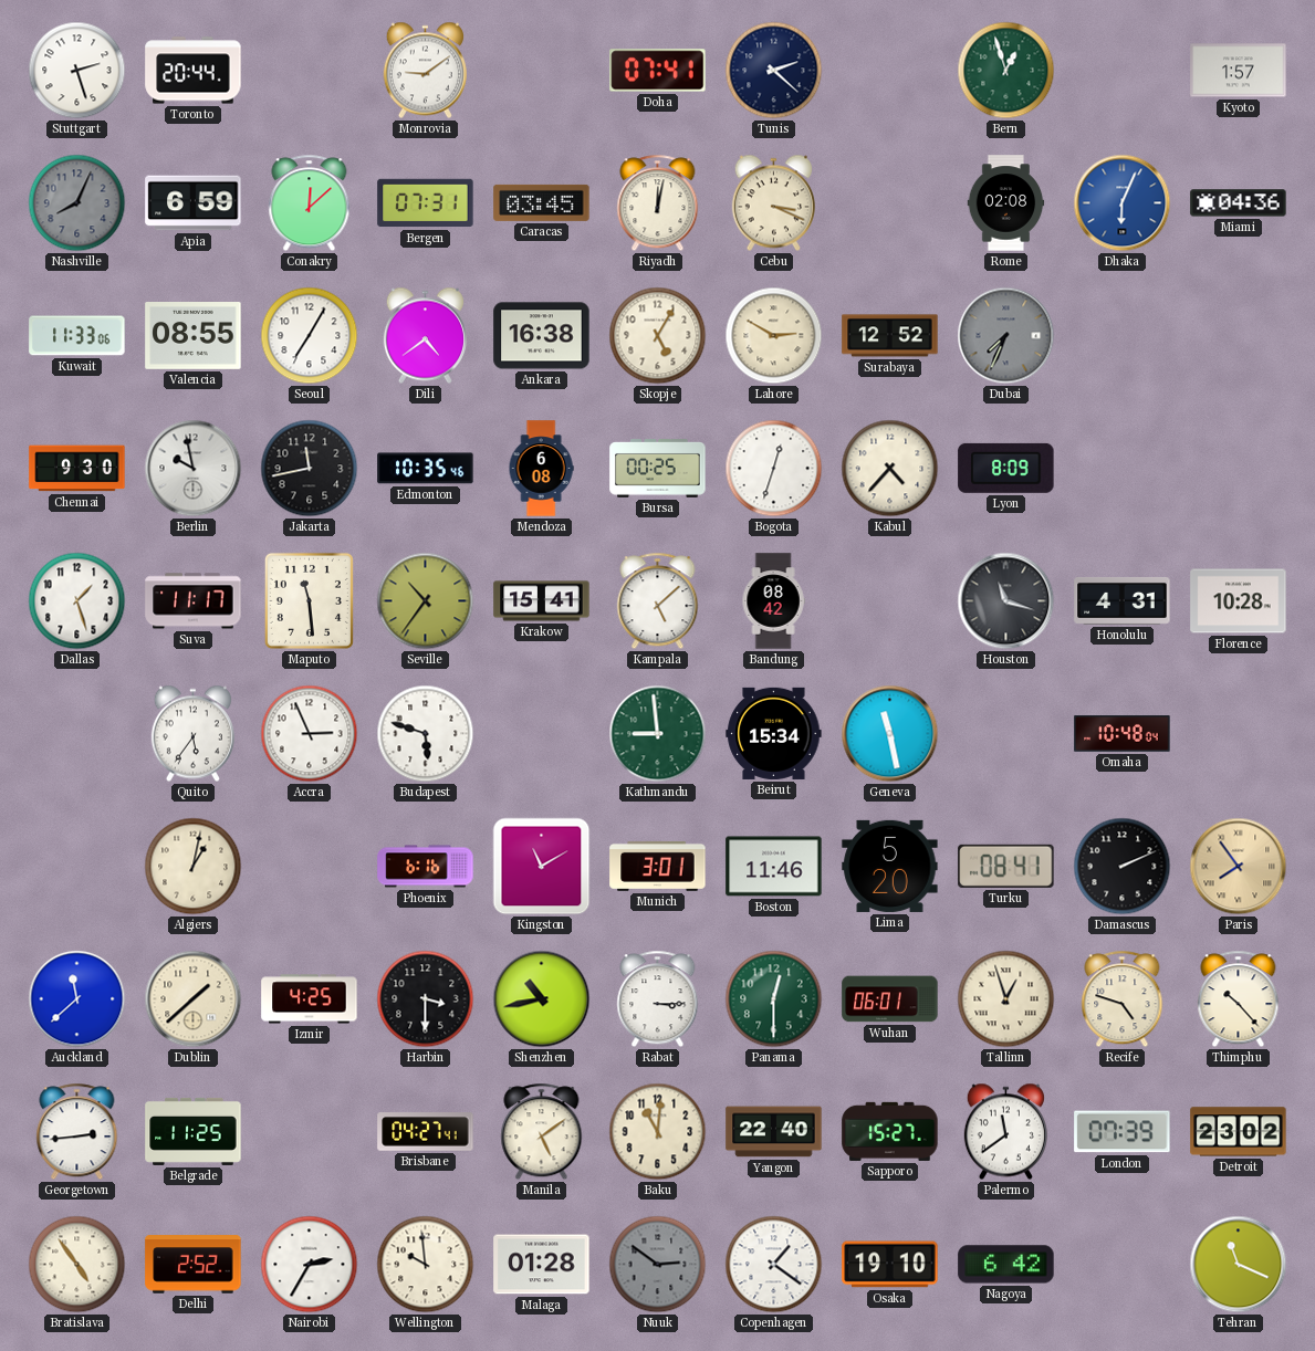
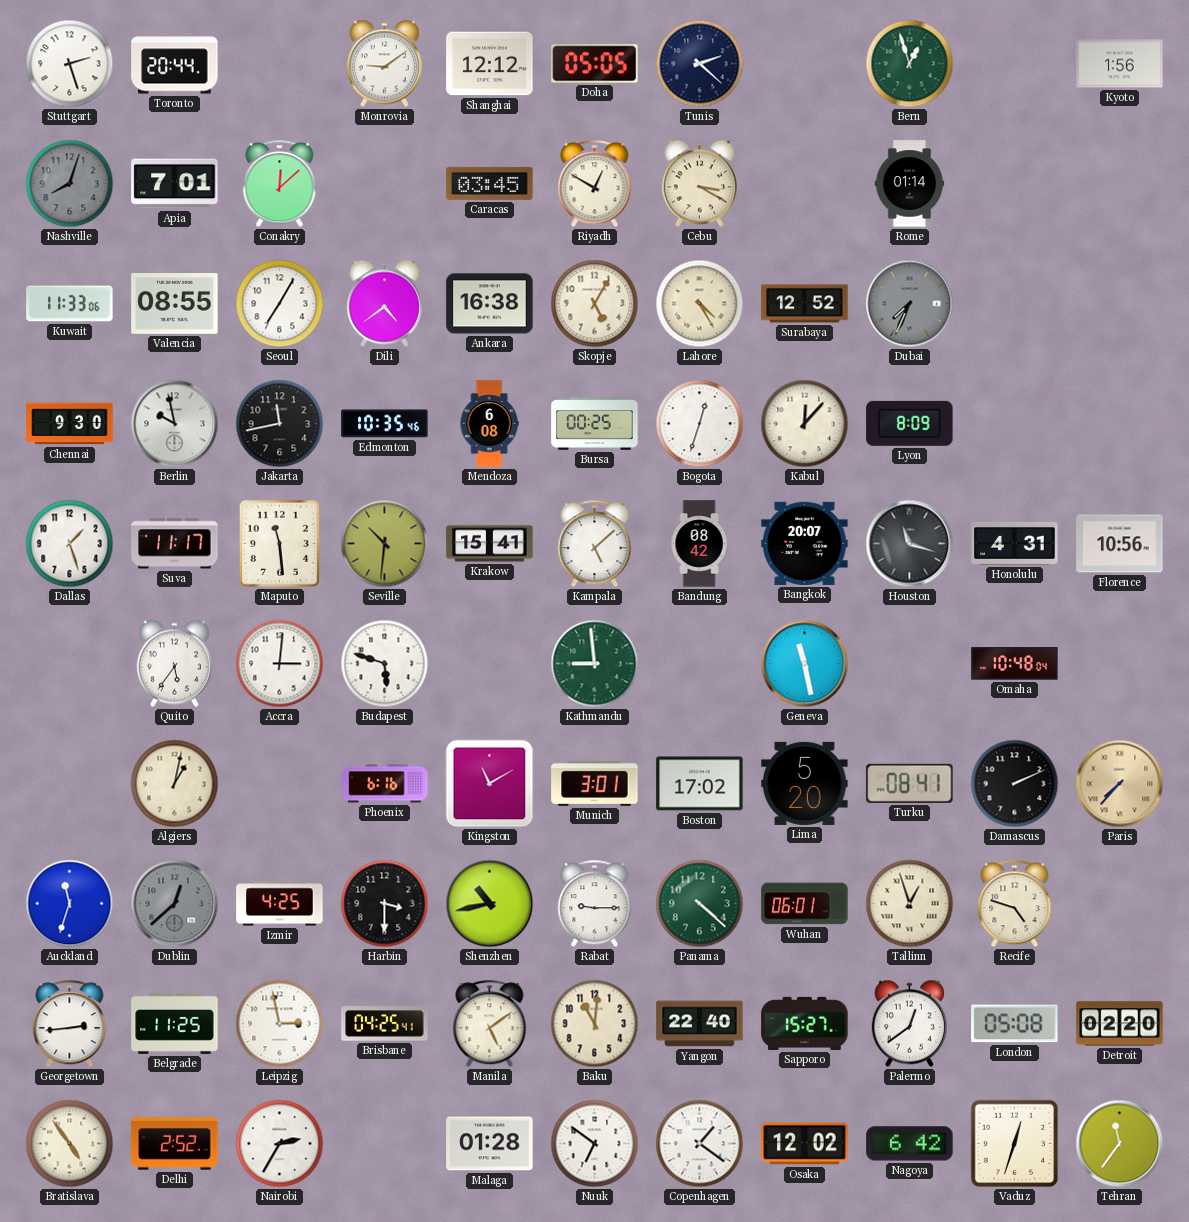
Shanghai: none -> 12:12 (490, 64)
Doha: 07:41 -> 05:05 (595, 64)
Kyoto: 1:57 -> 1:56 (1120, 64)
Nashville: 8:04 -> 8:03 (70, 184)
Apia: 6:59 -> 7:01 (175, 184)
Bergen: 07:31 -> none (426, 203)
Riyadh: 12:02 -> 12:50 (595, 184)
Cebu: 3:19 -> 3:20 (699, 184)
Rome: 02:08 -> 01:14 (910, 184)
Dhaka: 6:04 -> none (1123, 203)
Miami: 04:36 -> none (1239, 203)
Lahore: 2:50 -> 4:25 (700, 304)
Kabul: 4:37 -> 12:07 (805, 424)
Seville: 10:36 -> 10:31 (385, 544)
Bangkok: none -> 20:07 (805, 543)
Florence: 10:28 -> 10:56 (1120, 544)
Accra: 2:56 -> 3:01 (280, 664)
Beirut: 15:34 -> none (774, 733)
Boston: 11:46 -> 17:02 (700, 784)
Paris: 7:54 -> 7:37 (1120, 784)
Auckland: 11:38 -> 11:33 (70, 904)
Dublin: 1:38 -> 12:38 (175, 904)
Dublin dial: cream -> grey (175, 904)
Rabat: 3:15 -> 9:15 (595, 904)
Panama: 12:30 -> 4:22 (700, 904)
Thimphu: 10:23 -> none (1239, 999)
Leipzig: none -> 2:58 (280, 1024)
Brisbane: 04:27 -> 04:25 (385, 1024)
Palermo: 11:39 -> 12:39 (909, 1024)
London: 07:39 -> 05:08 (1015, 1024)
Detroit: 23:02 -> 02:20 (1120, 1024)
Wellington: 9:59 -> none (426, 1265)
Nuuk: 2:51 -> 6:51 (595, 1144)
Nuuk dial: grey -> white (595, 1144)
Osaka: 19:10 -> 12:02 (805, 1144)
Vaduz: none -> 12:33 (1015, 1144)
Tehran: 11:19 -> 11:36 (1120, 1144)
